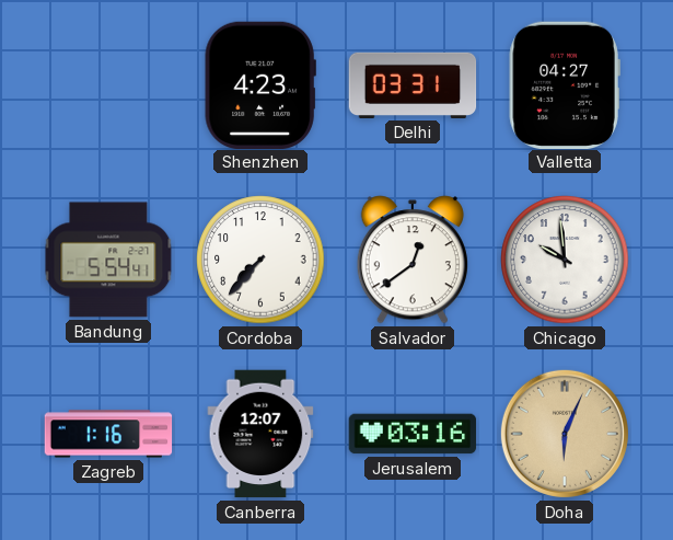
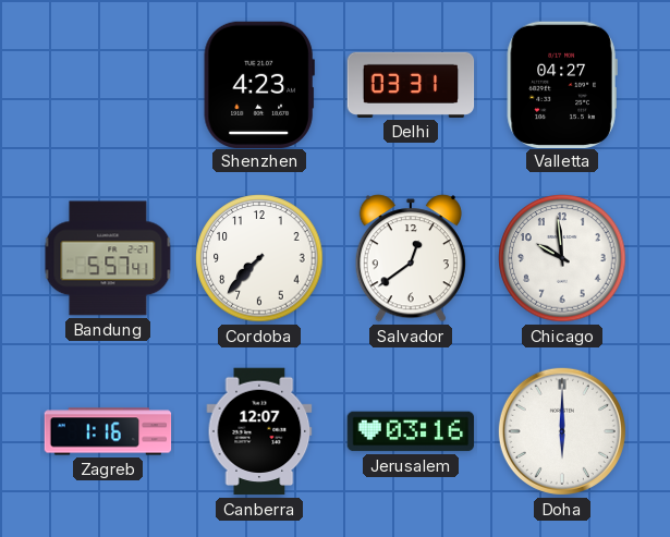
Bandung: 5:54 -> 5:57 (108, 258)
Doha: 6:04 -> 6:00 (562, 431)
Doha dial: champagne -> white (562, 431)
